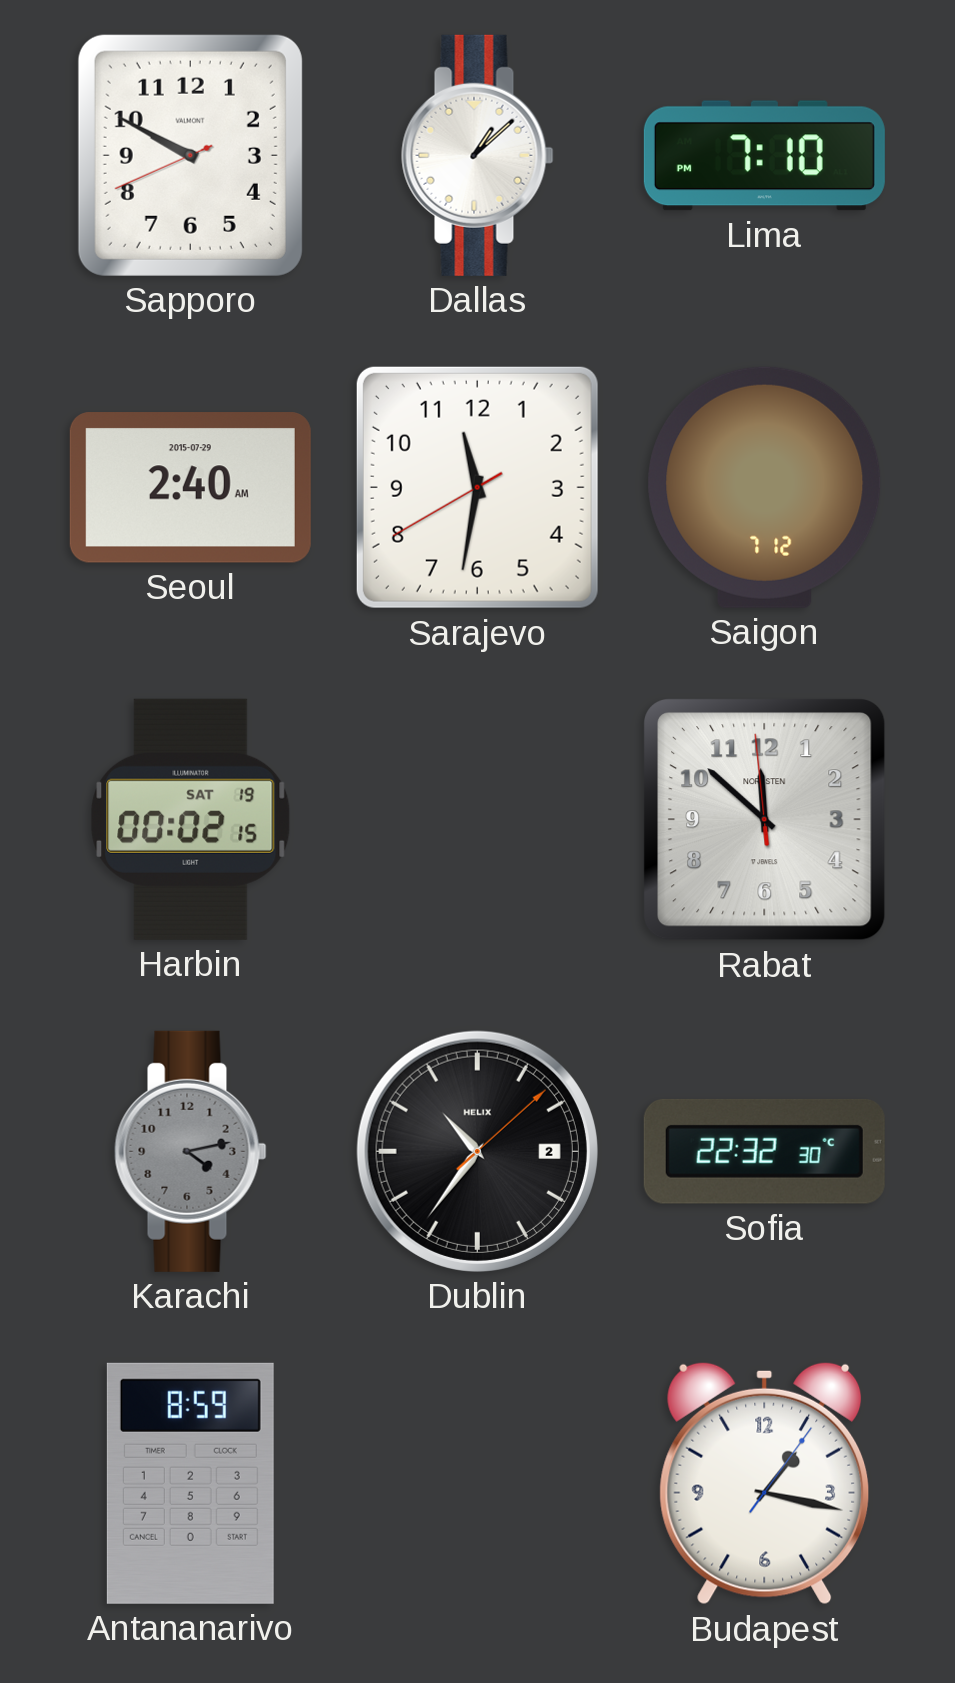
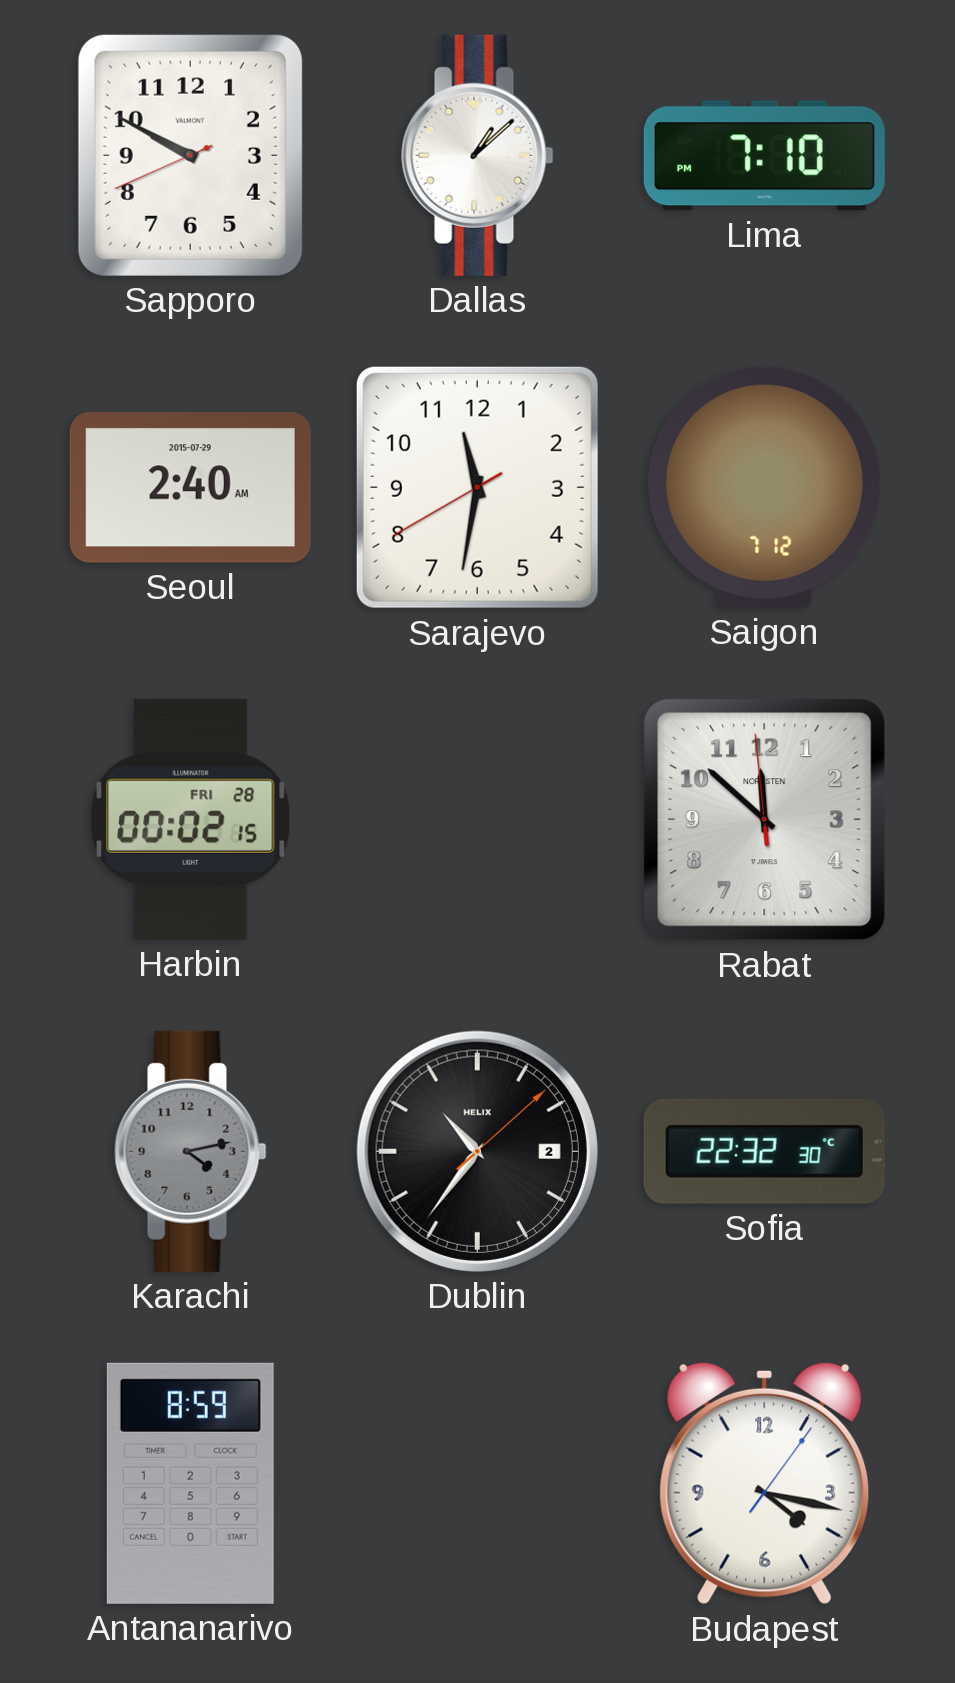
Harbin date: SAT 19 -> FRI 28 (191, 819)
Budapest: 1:17 -> 4:17 (765, 1483)
